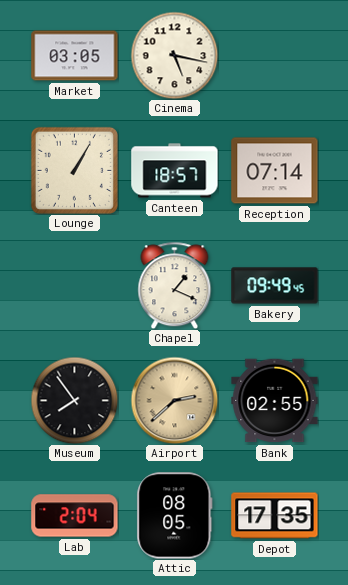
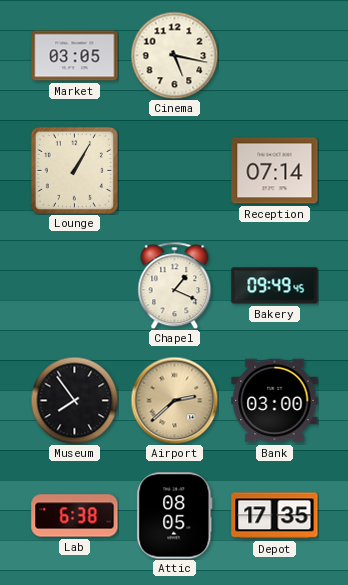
Canteen: 18:57 -> none (175, 171)
Bank: 02:55 -> 03:00 (275, 401)
Lab: 2:04 -> 6:38 (75, 516)
